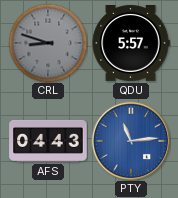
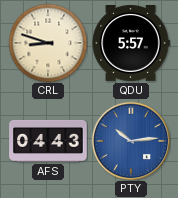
CRL dial: grey -> cream (48, 43)
PTY: 11:14 -> 10:14 (131, 141)
